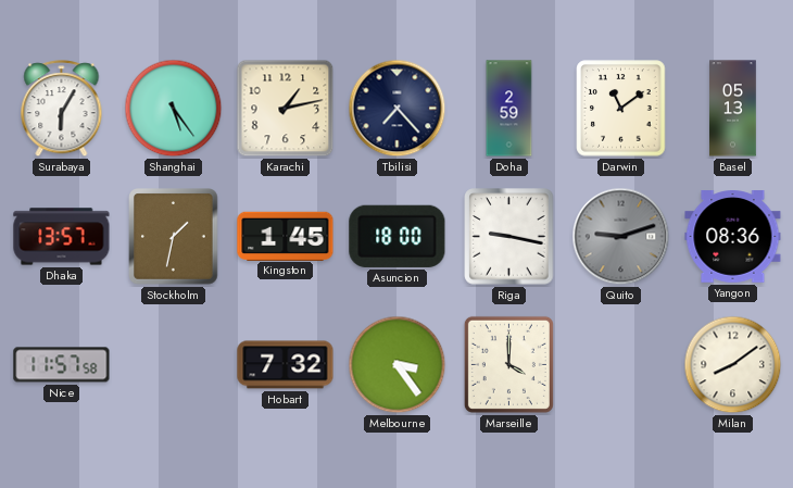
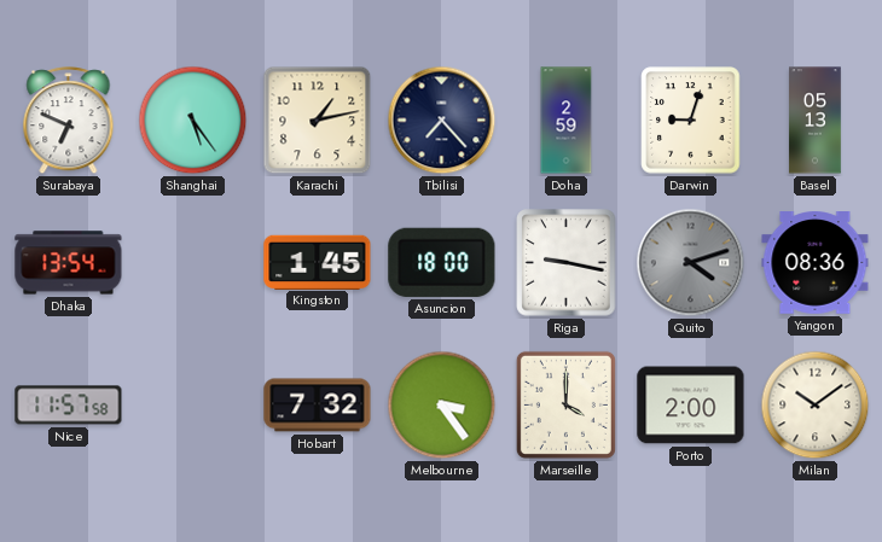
Surabaya: 6:05 -> 6:49 (69, 121)
Darwin: 11:09 -> 9:03 (691, 121)
Dhaka: 13:57 -> 13:54 (69, 263)
Stockholm: 1:32 -> none (174, 237)
Quito: 9:12 -> 4:12 (691, 263)
Porto: none -> 2:00 (691, 406)
Milan: 8:09 -> 10:09 (816, 406)
